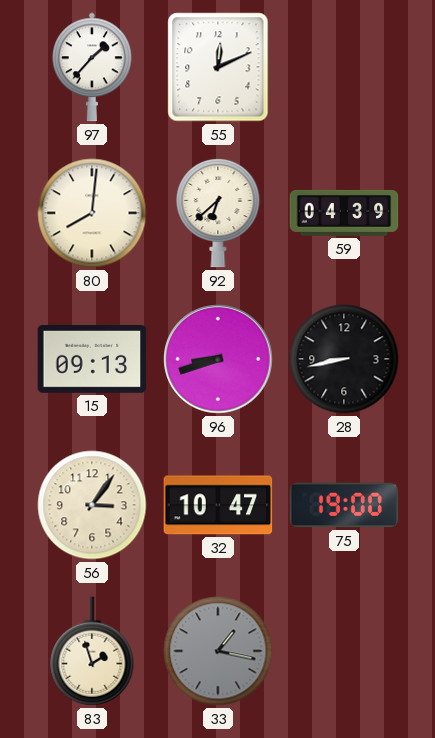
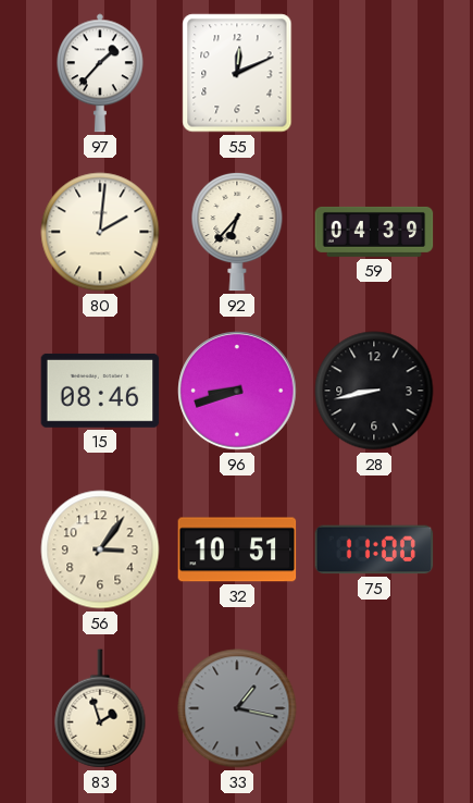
80: 8:01 -> 2:01 (100, 232)
92: 6:38 -> 6:37 (237, 232)
15: 09:13 -> 08:46 (100, 391)
32: 10:47 -> 10:51 (237, 549)
75: 19:00 -> 11:00 (374, 549)
